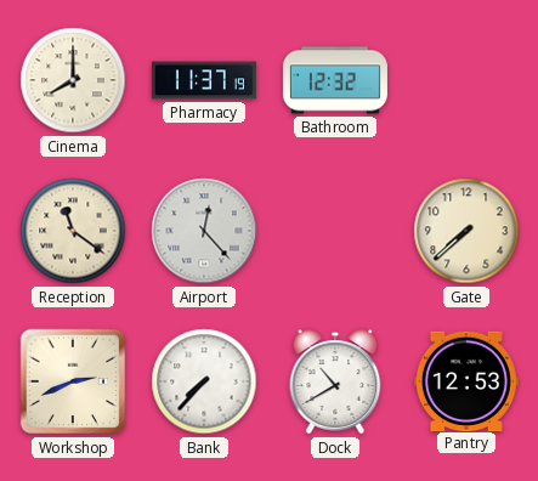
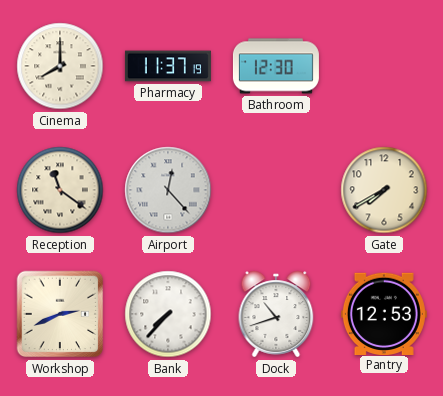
Bathroom: 12:32 -> 12:30 (276, 66)
Gate: 7:38 -> 7:40 (384, 190)
Dock: 10:40 -> 10:42 (276, 314)
